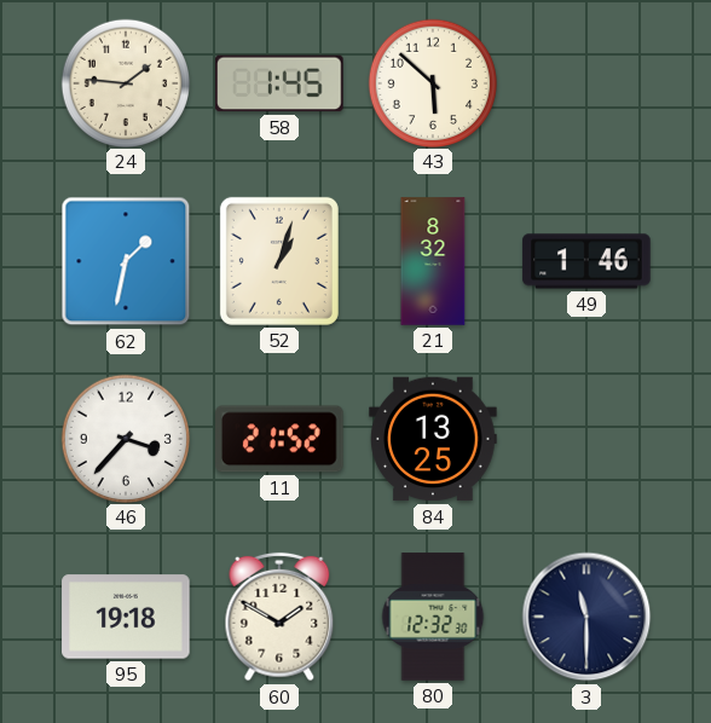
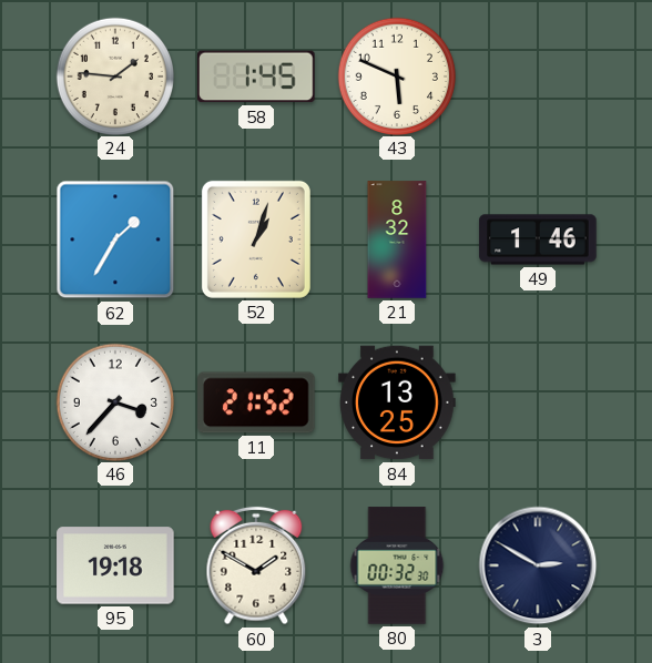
43: 5:52 -> 5:49 (396, 75)
62: 1:32 -> 1:35 (115, 239)
80: 12:32 -> 00:32 (397, 565)
3: 11:30 -> 2:50 (538, 565)
